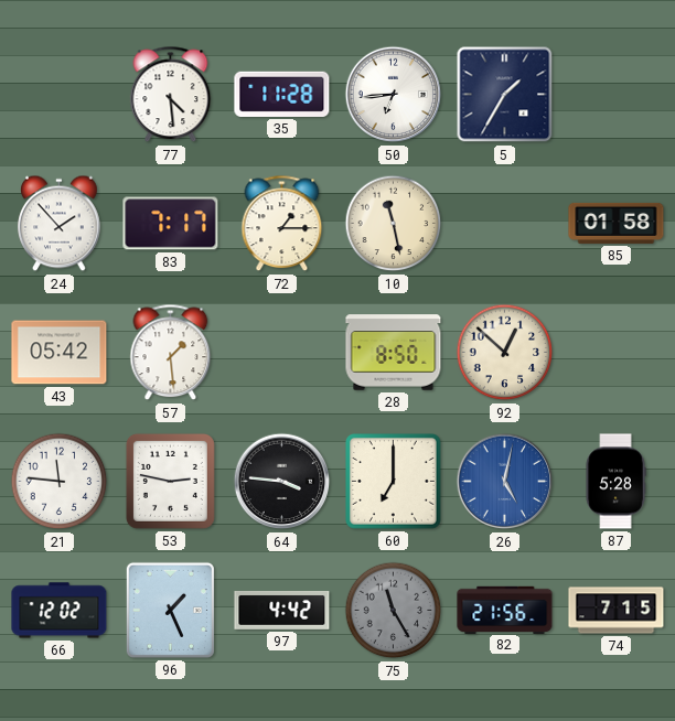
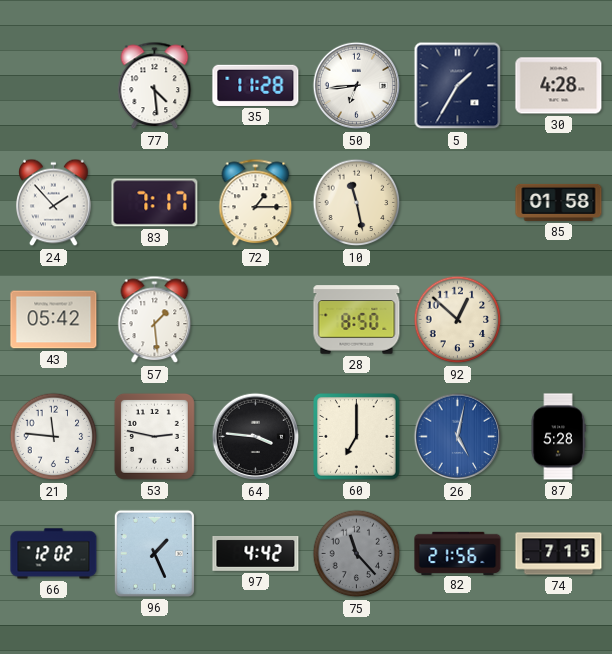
30: none -> 4:28 (559, 86)
75: 11:25 -> 11:23 (357, 554)
